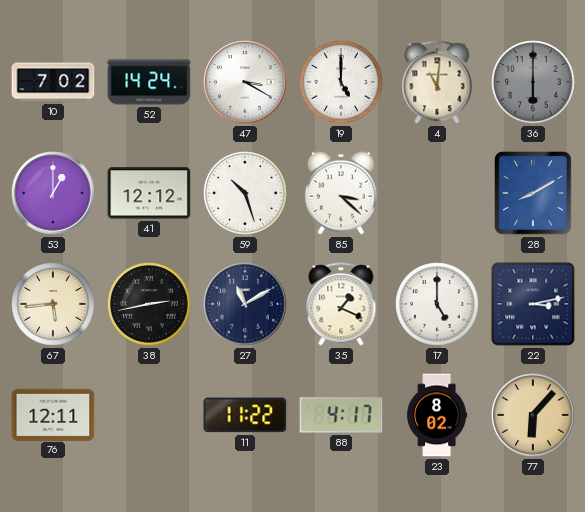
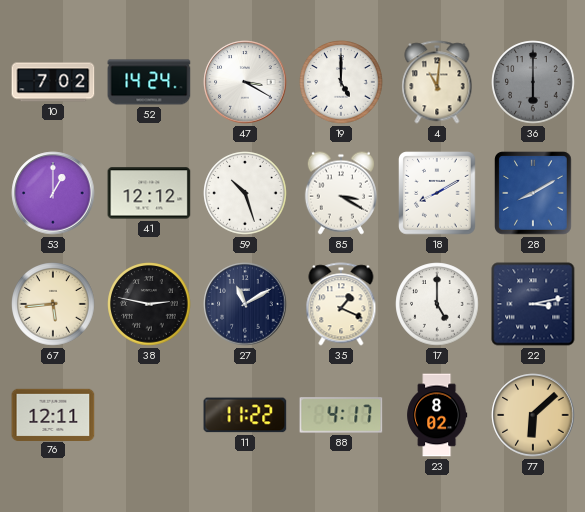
85: 3:22 -> 3:20 (341, 193)
18: none -> 8:10 (437, 193)
38: 2:43 -> 2:47 (149, 304)
77: 6:07 -> 6:08 (533, 415)
